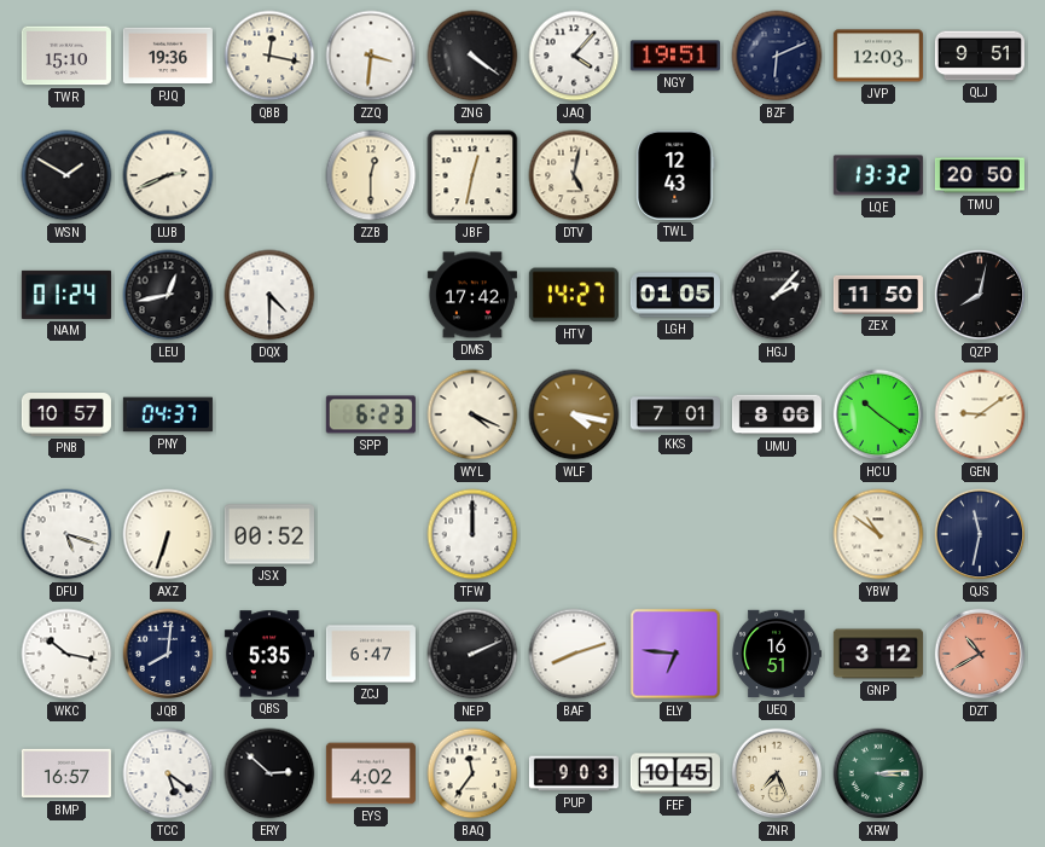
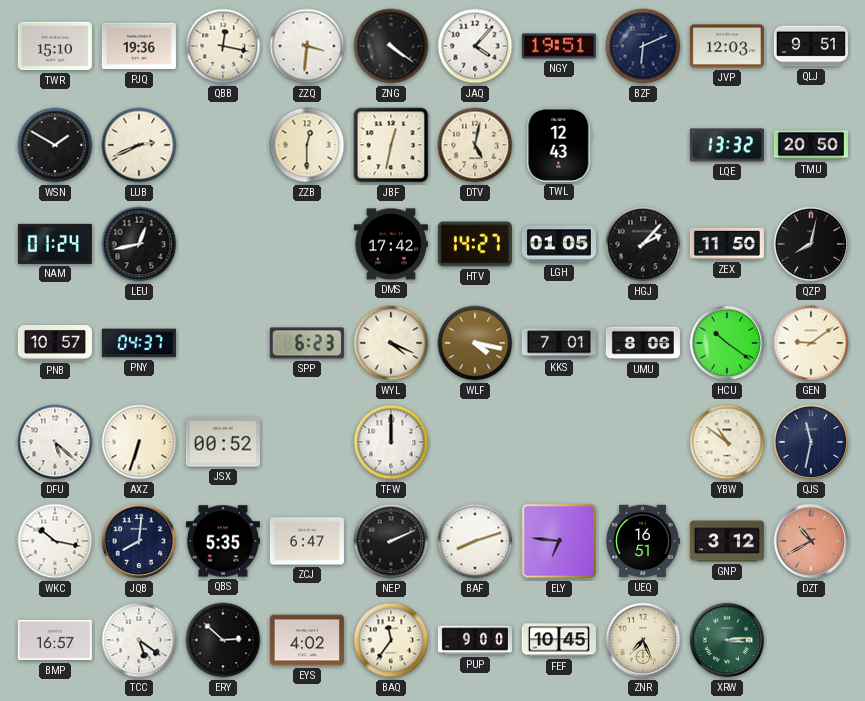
DQX: 4:30 -> none (269, 295)
DFU: 5:18 -> 5:22 (55, 442)
PUP: 9:03 -> 9:00 (475, 640)
